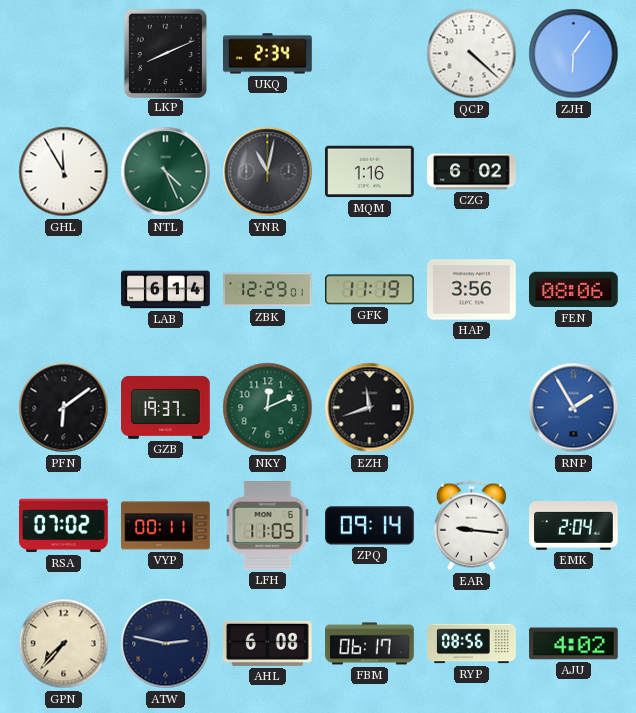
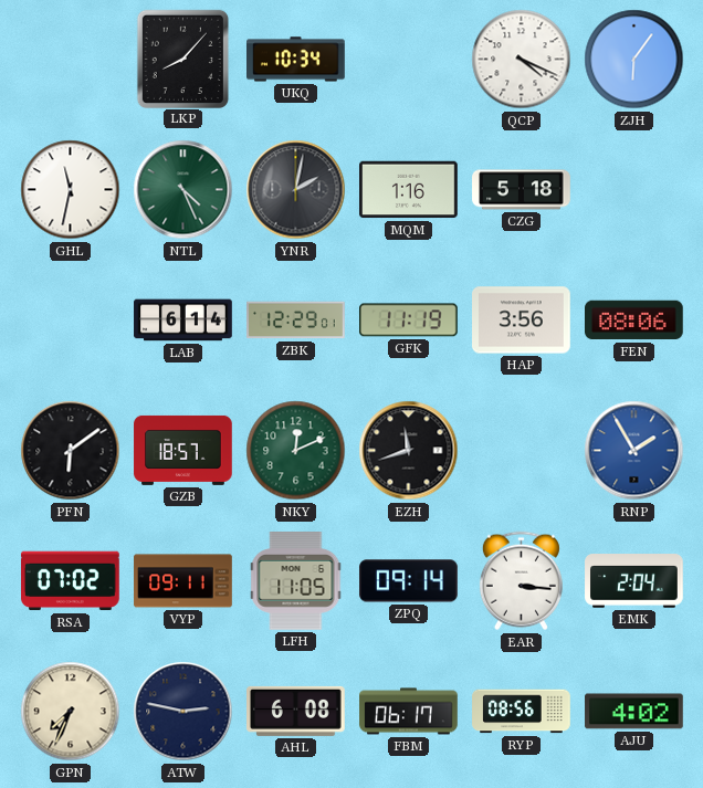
LKP: 8:11 -> 8:07 (182, 59)
UKQ: 2:34 -> 10:34 (296, 60)
QCP: 4:22 -> 4:19 (522, 60)
GHL: 11:55 -> 11:32 (71, 190)
YNR: 11:02 -> 2:02 (296, 190)
CZG: 6:02 -> 5:18 (522, 190)
GZB: 19:37 -> 18:57 (183, 450)
VYP: 00:11 -> 09:11 (183, 581)
EAR: 9:16 -> 3:16 (521, 581)
GPN: 7:37 -> 7:34 (71, 712)
